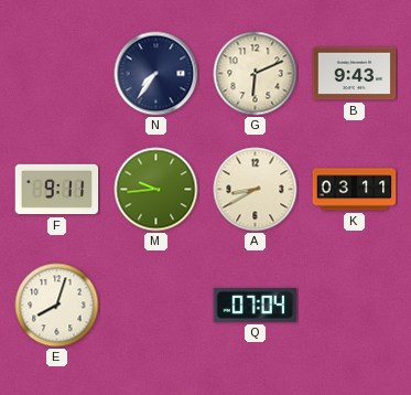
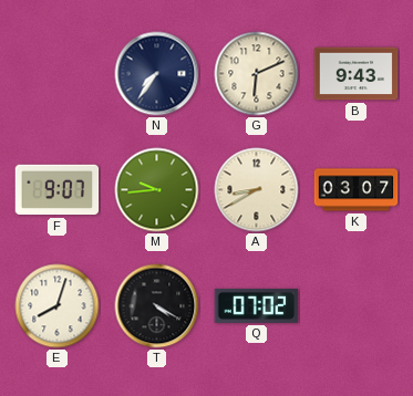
F: 9:11 -> 9:07 (58, 190)
K: 03:11 -> 03:07 (357, 190)
T: none -> 4:20 (157, 306)
Q: 07:04 -> 07:02 (257, 305)
